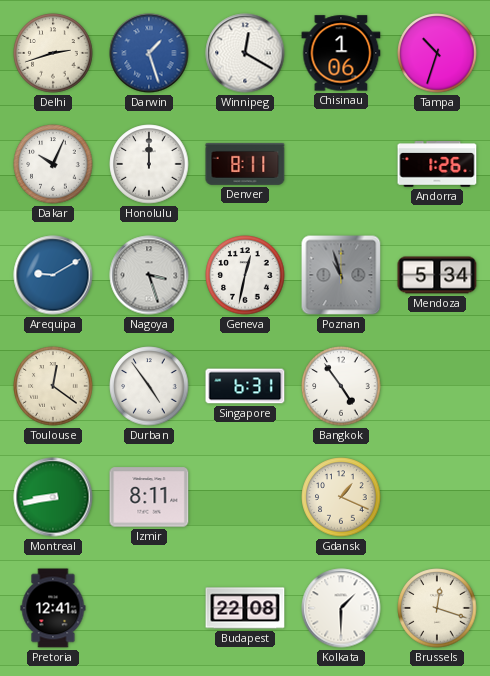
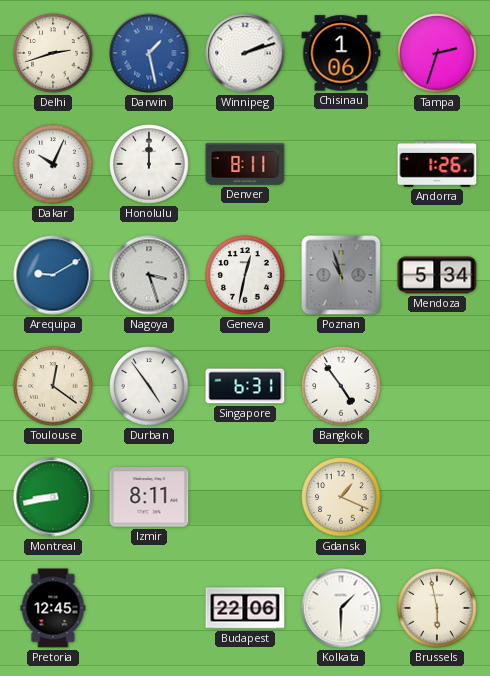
Darwin: 1:27 -> 1:28 (149, 53)
Winnipeg: 12:20 -> 2:12 (245, 53)
Tampa: 10:33 -> 2:33 (437, 53)
Pretoria: 12:41 -> 12:45 (53, 608)
Budapest: 22:08 -> 22:06 (245, 608)
Brussels: 12:18 -> 5:58 (437, 608)
